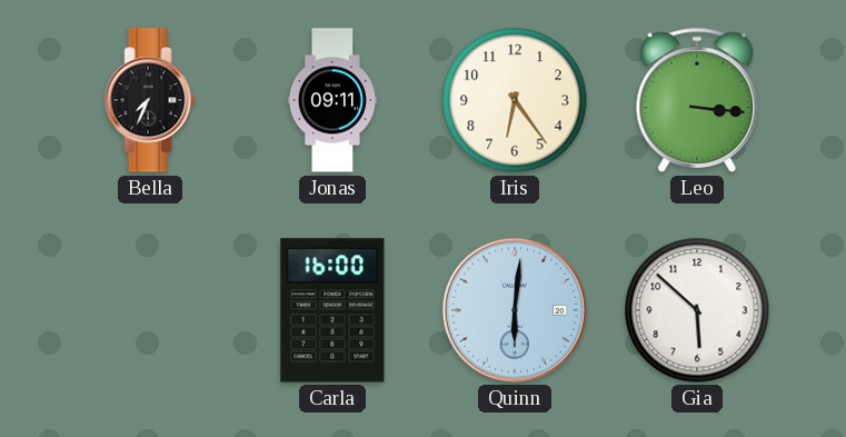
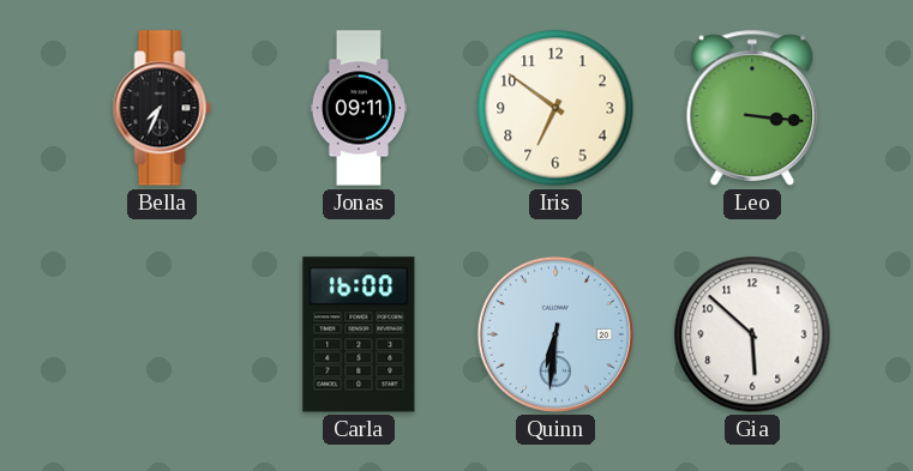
Iris: 6:24 -> 6:51 (555, 108)
Quinn: 6:01 -> 6:31 (555, 334)
